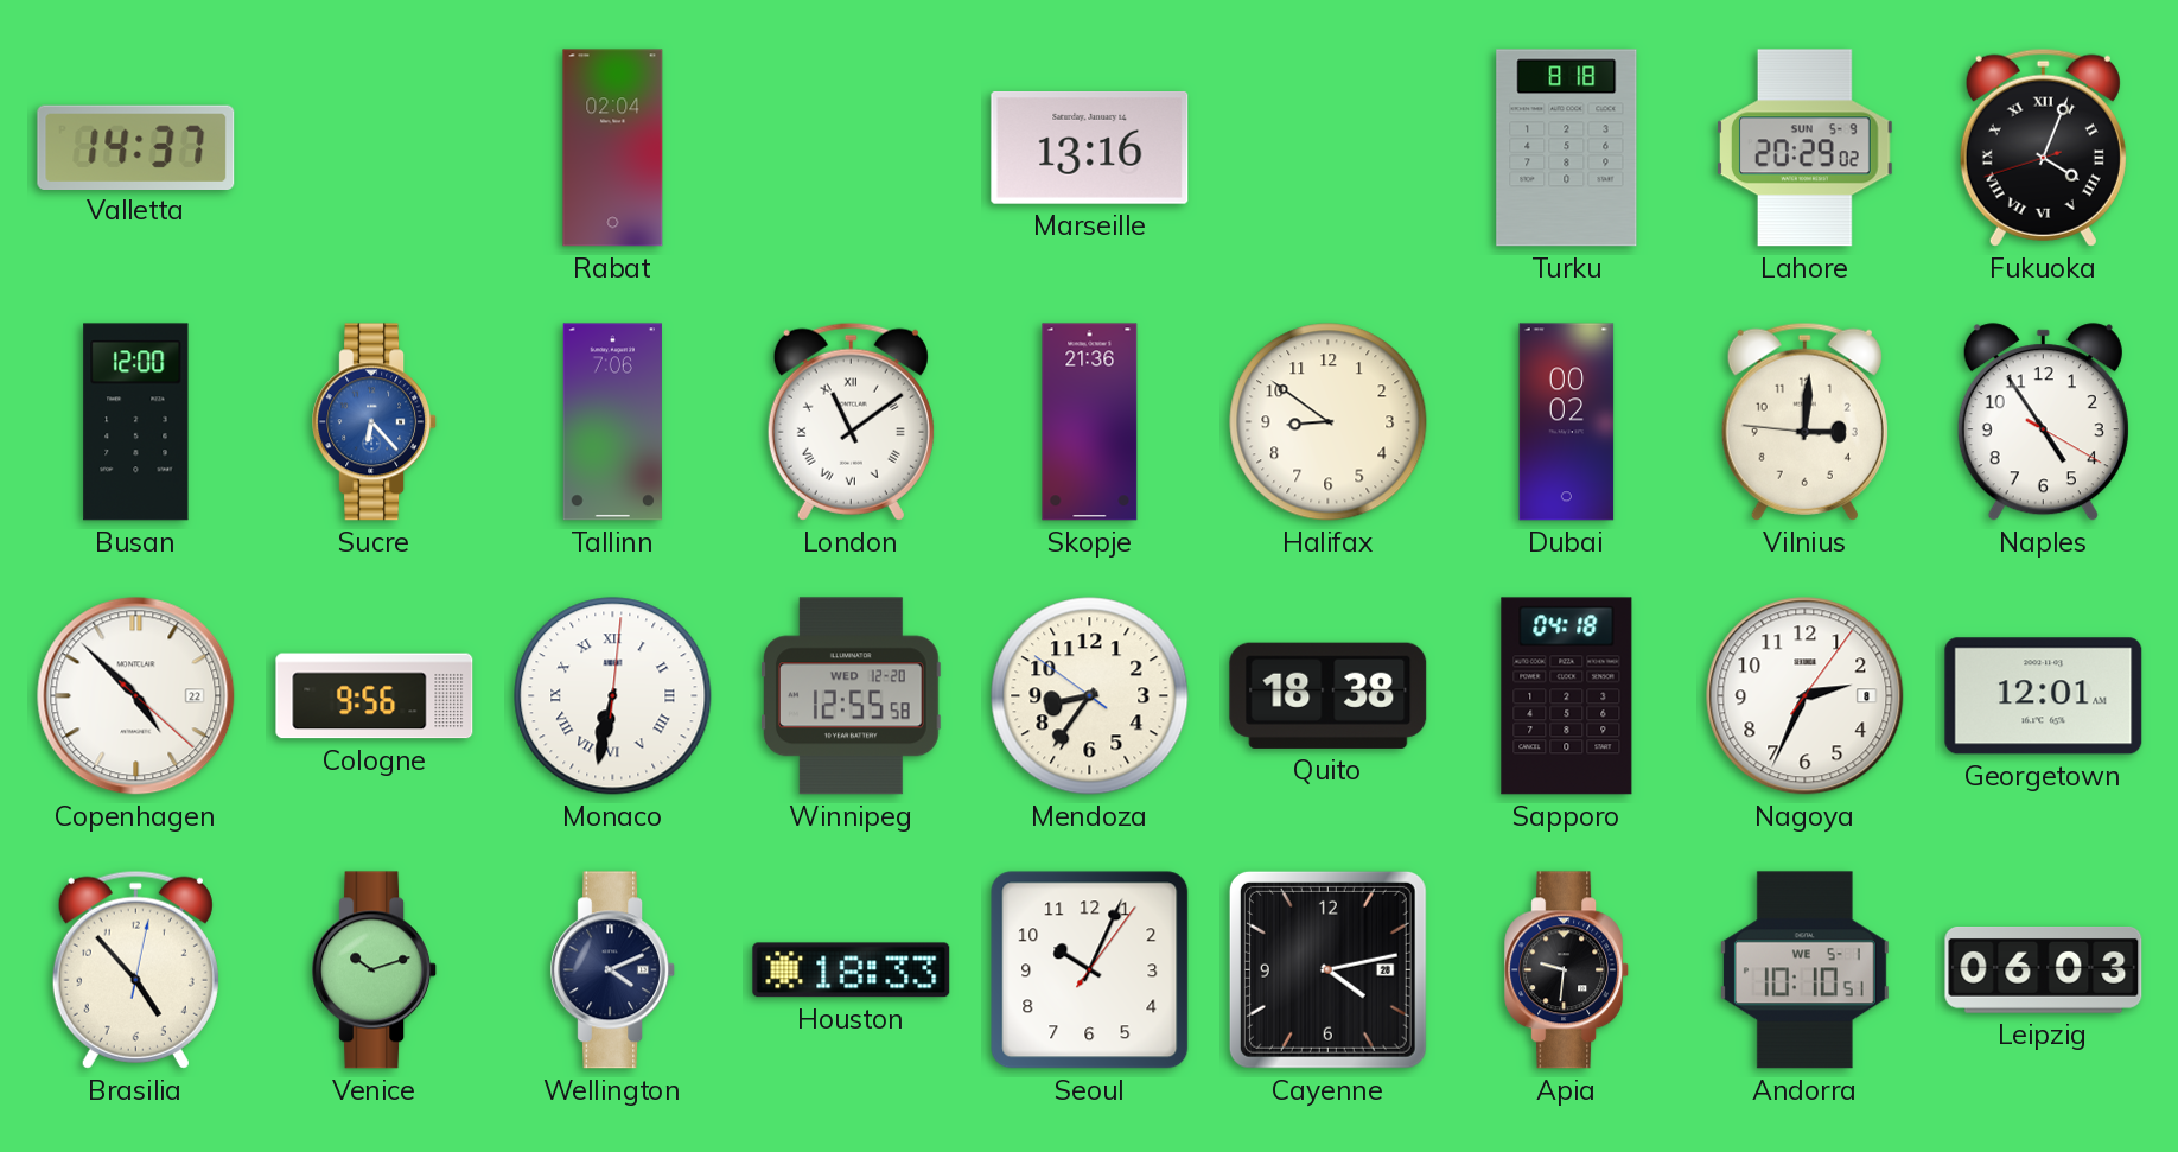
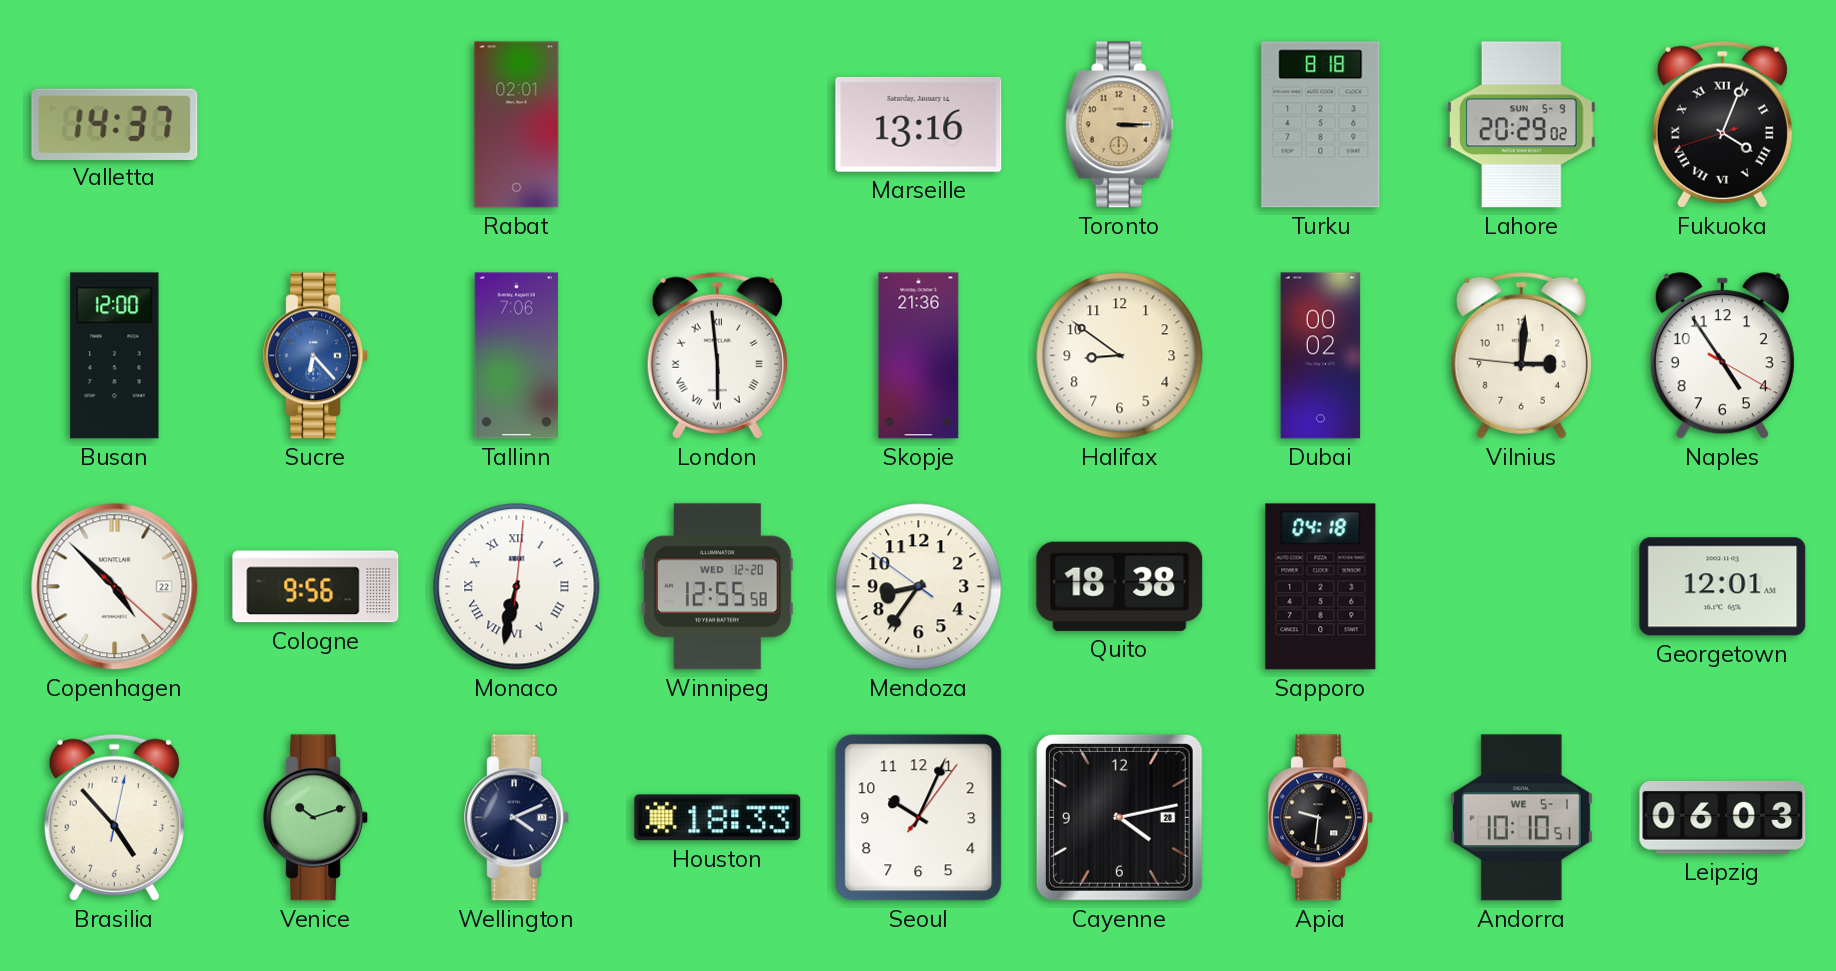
Rabat: 02:04 -> 02:01 (517, 125)
Toronto: none -> 3:15 (1119, 125)
London: 11:09 -> 5:59 (717, 355)
Nagoya: 2:34 -> none (1806, 696)
